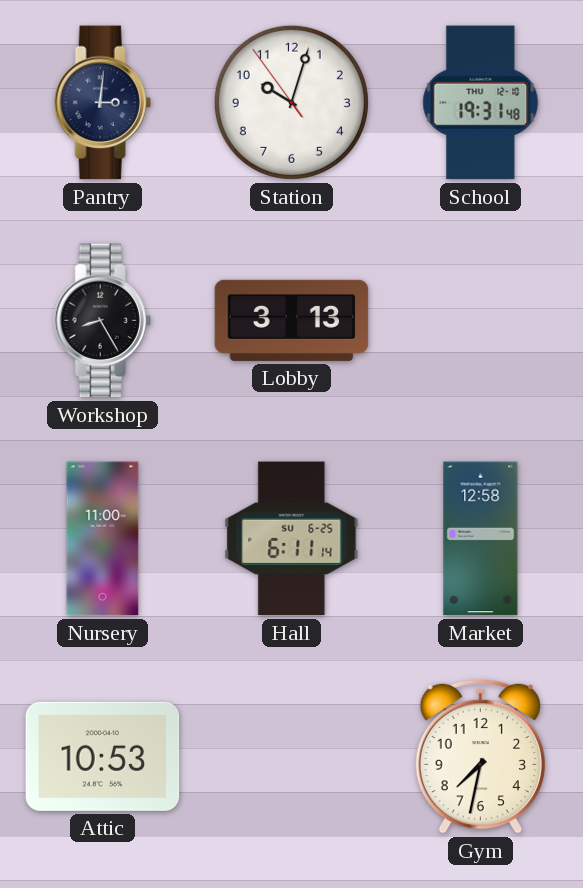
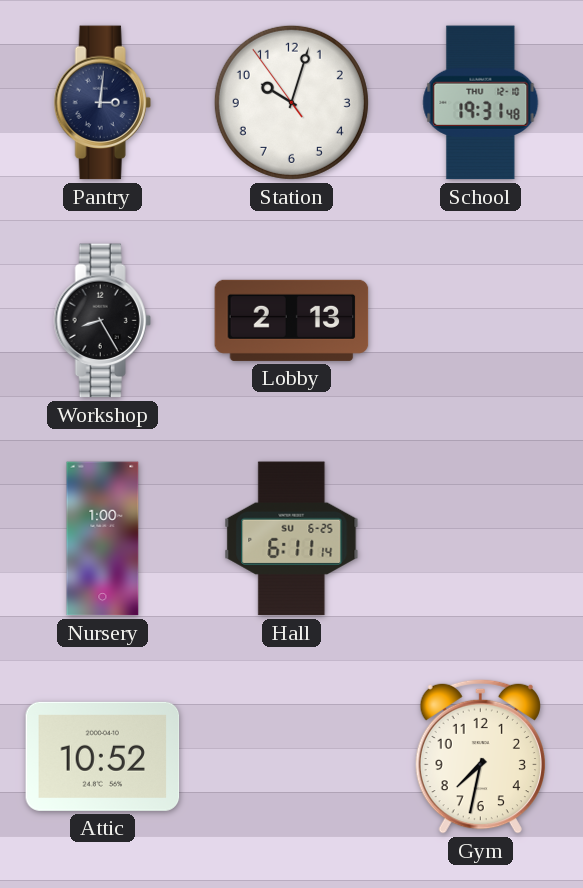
Lobby: 3:13 -> 2:13 (292, 320)
Nursery: 11:00 -> 1:00 (103, 539)
Market: 12:58 -> none (481, 539)
Attic: 10:53 -> 10:52 (103, 756)
